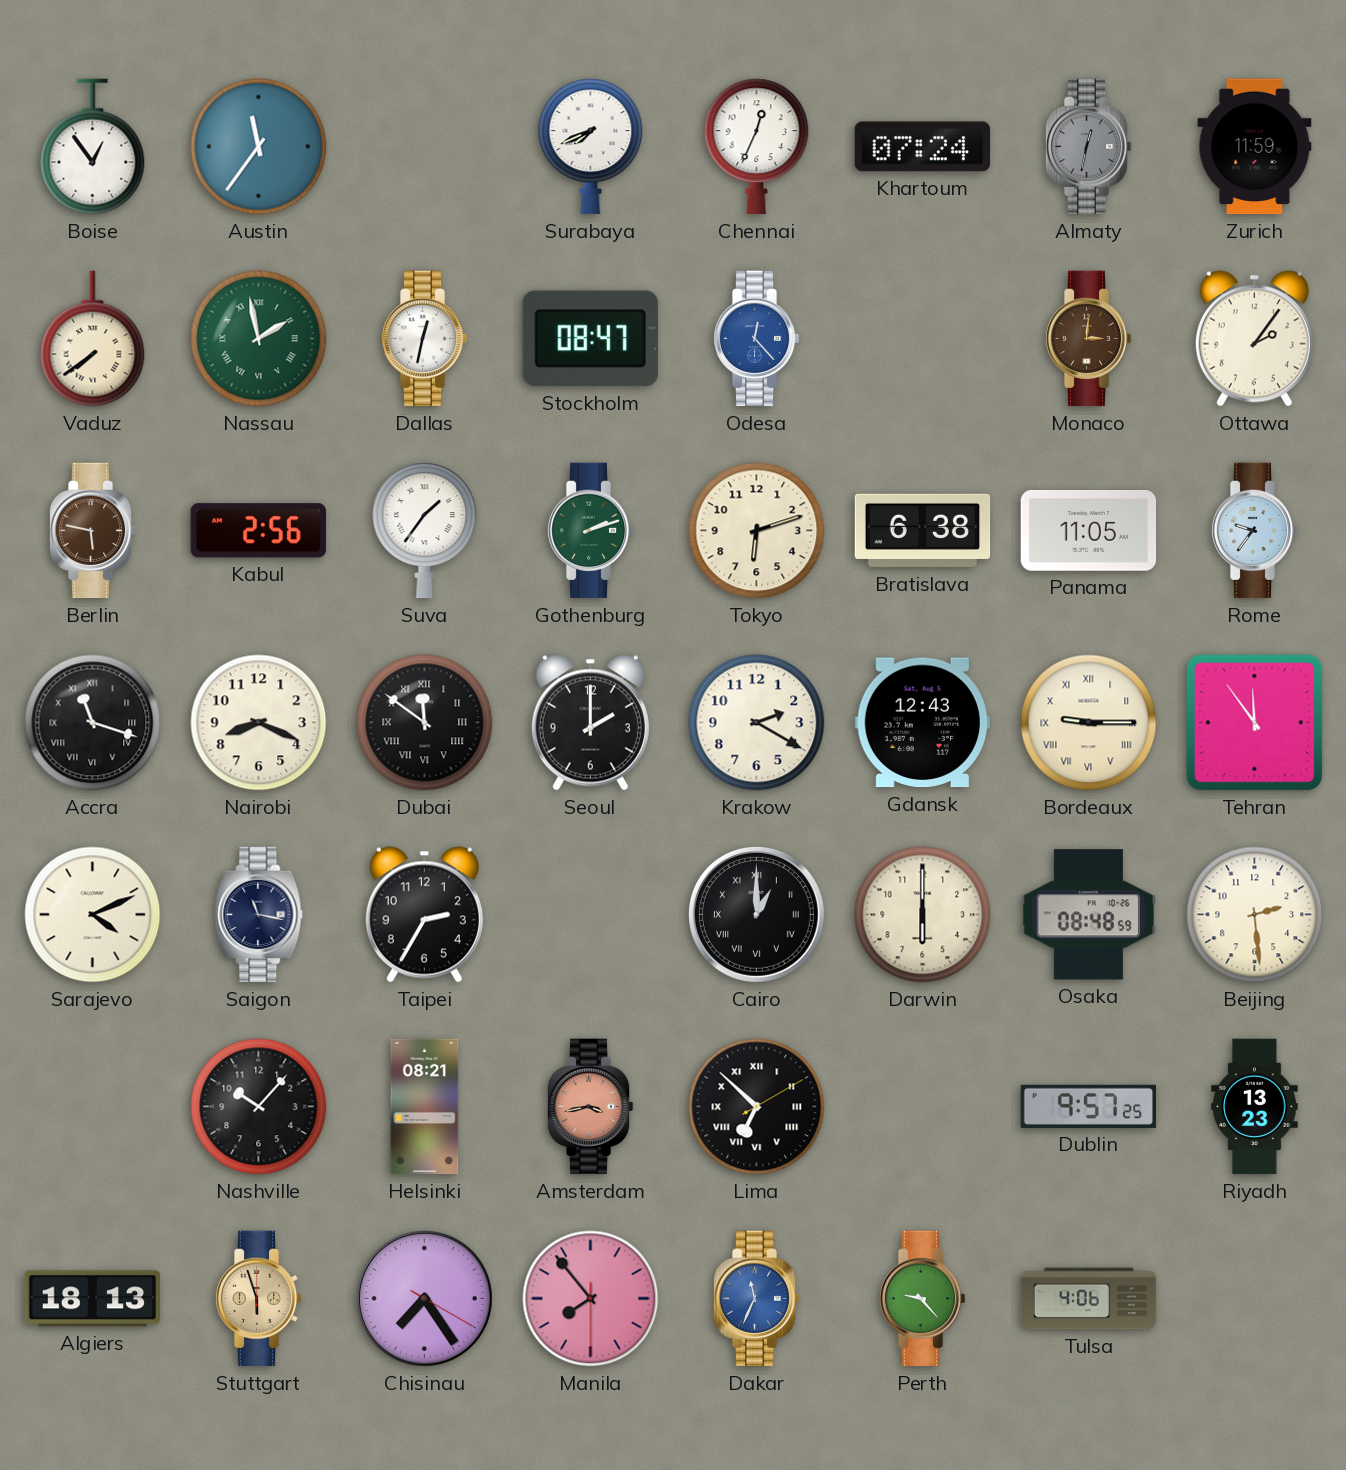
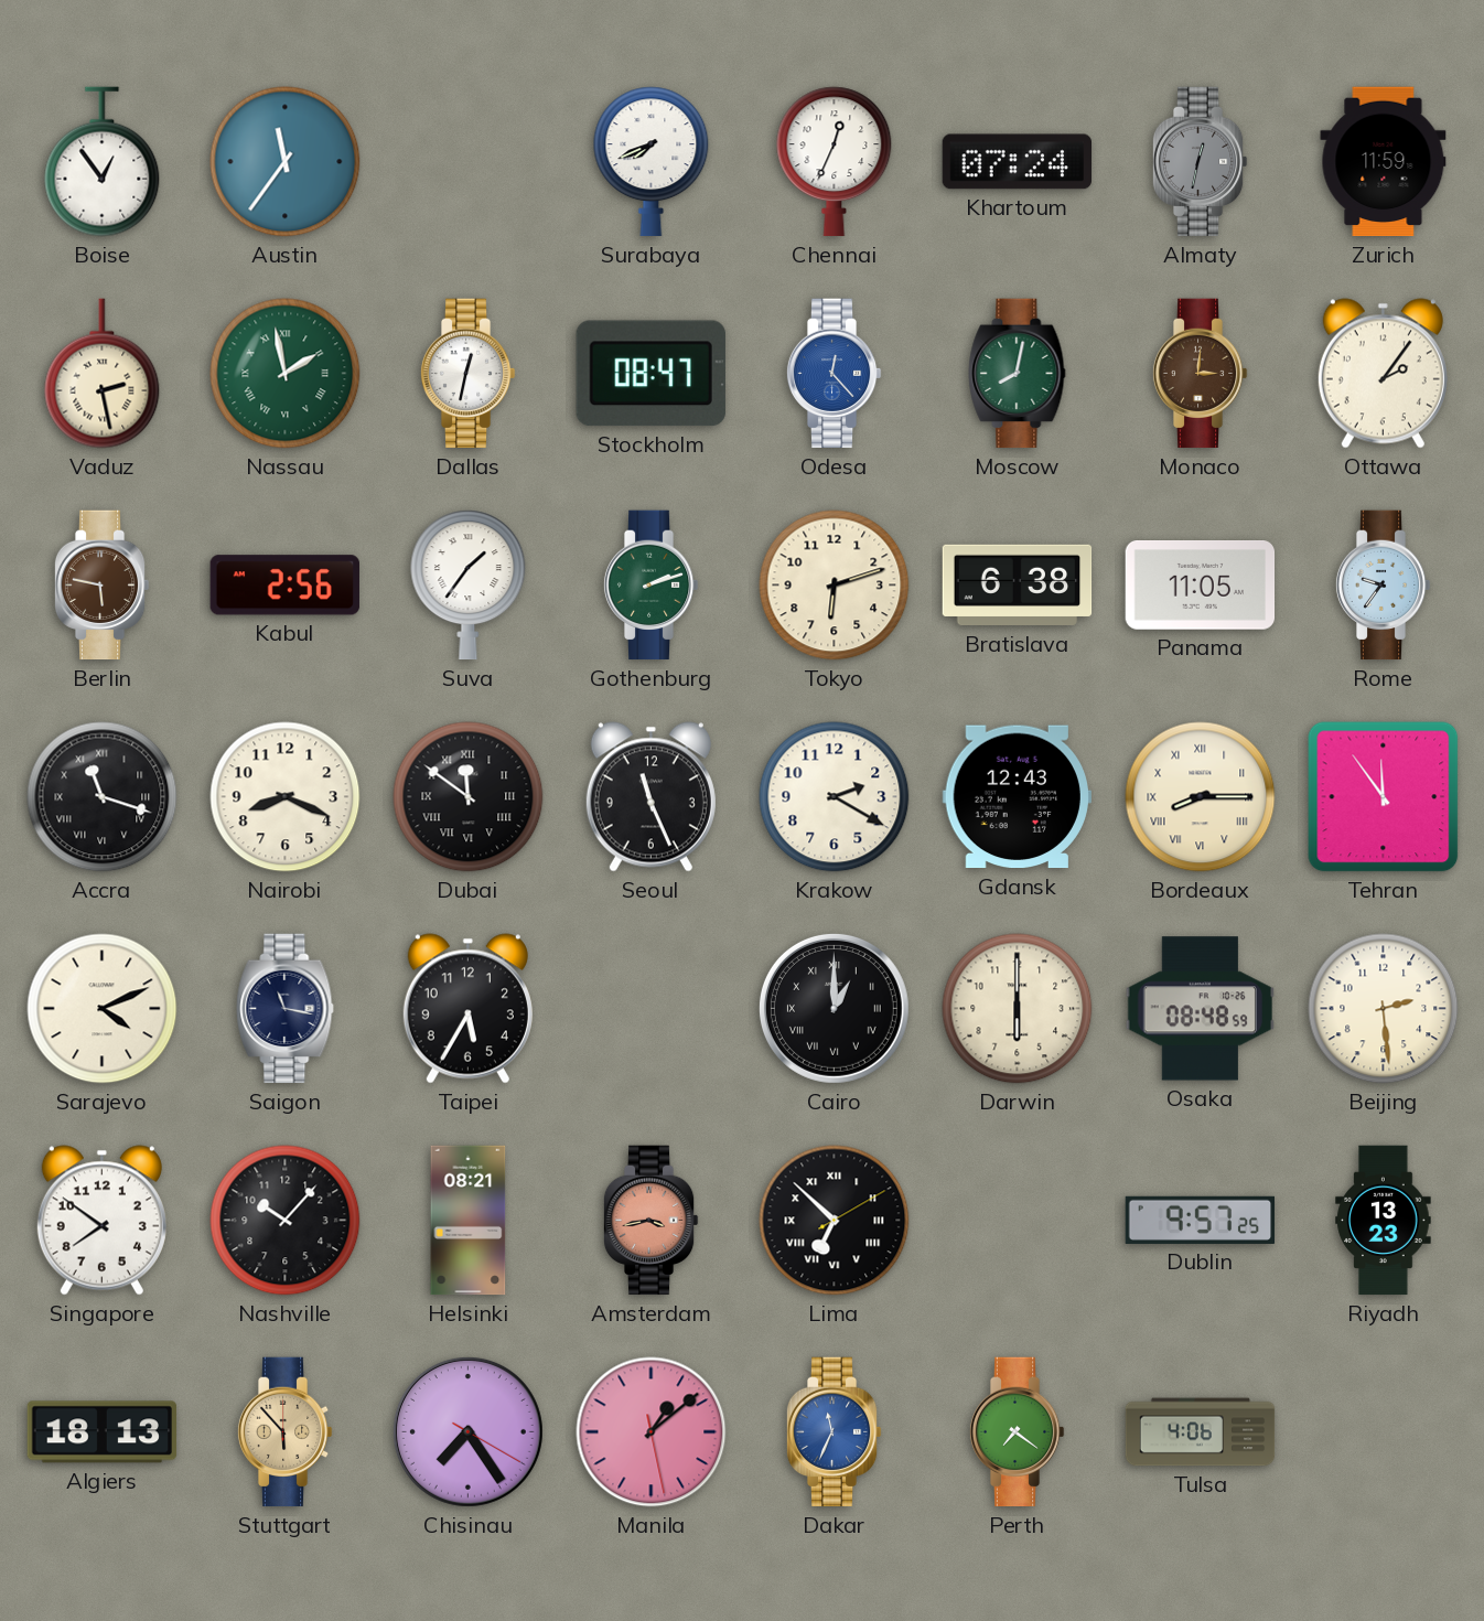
Vaduz: 7:39 -> 2:28 (103, 374)
Moscow: none -> 8:02 (1018, 374)
Seoul: 2:00 -> 11:26 (650, 797)
Bordeaux: 9:15 -> 8:15 (1201, 797)
Taipei: 2:35 -> 5:35 (467, 1009)
Singapore: none -> 7:51 (101, 1221)
Stuttgart: 5:57 -> 5:53 (284, 1432)
Manila: 7:53 -> 1:08 (652, 1432)
Perth: 9:23 -> 7:21 (1017, 1432)
